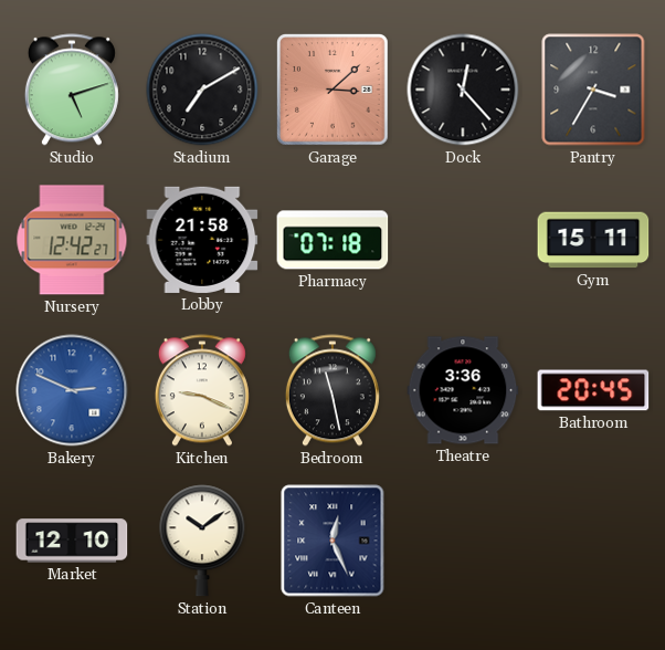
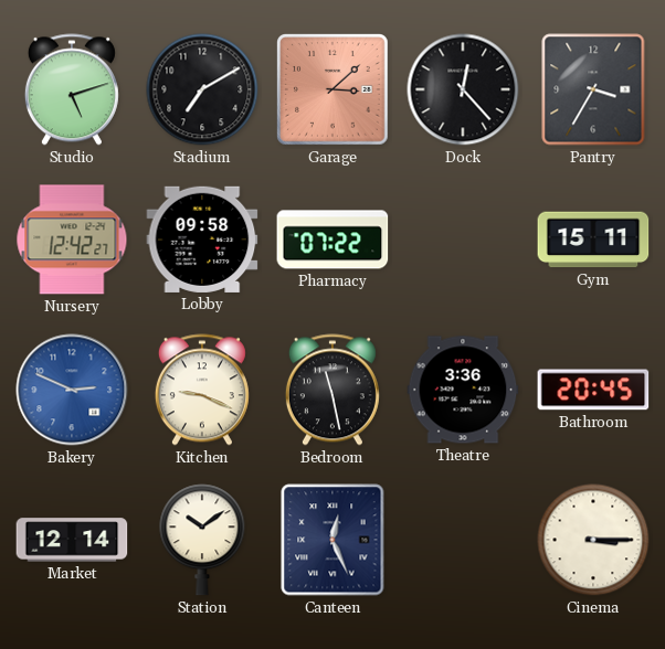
Lobby: 21:58 -> 09:58 (202, 240)
Pharmacy: 07:18 -> 07:22 (332, 240)
Market: 12:10 -> 12:14 (72, 540)
Cinema: none -> 3:15 (593, 540)
